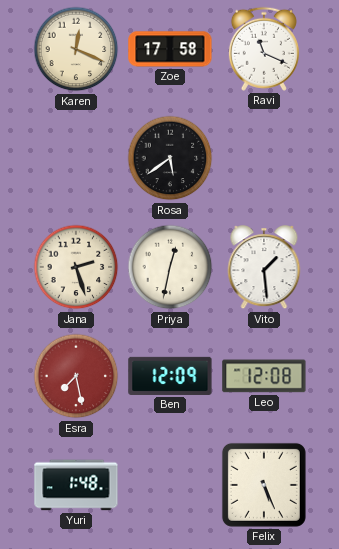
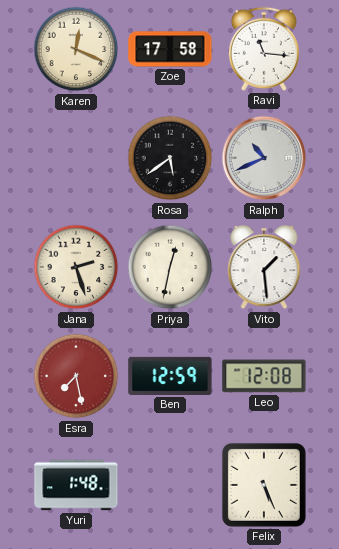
Ravi: 11:19 -> 11:16 (264, 49)
Ralph: none -> 10:41 (264, 158)
Ben: 12:09 -> 12:59 (170, 376)
